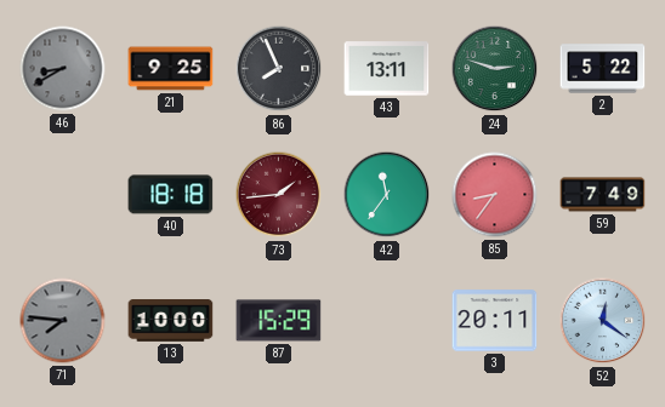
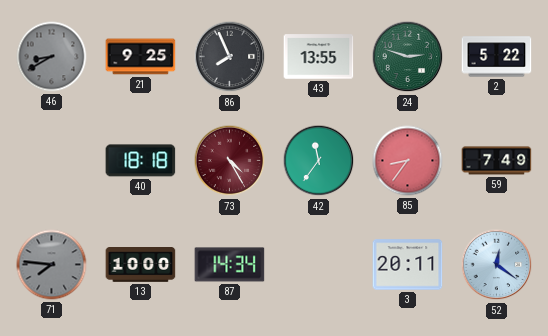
43: 13:11 -> 13:55 (319, 57)
73: 1:44 -> 4:25 (230, 161)
87: 15:29 -> 14:34 (230, 265)
